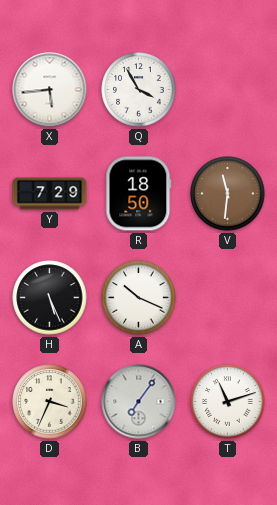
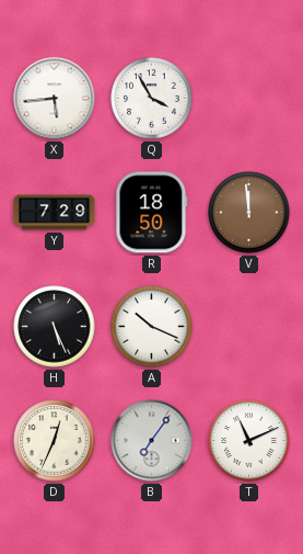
V: 11:31 -> 11:59 (249, 213)
D: 3:34 -> 12:34 (55, 441)
T: 11:12 -> 11:11 (249, 441)
